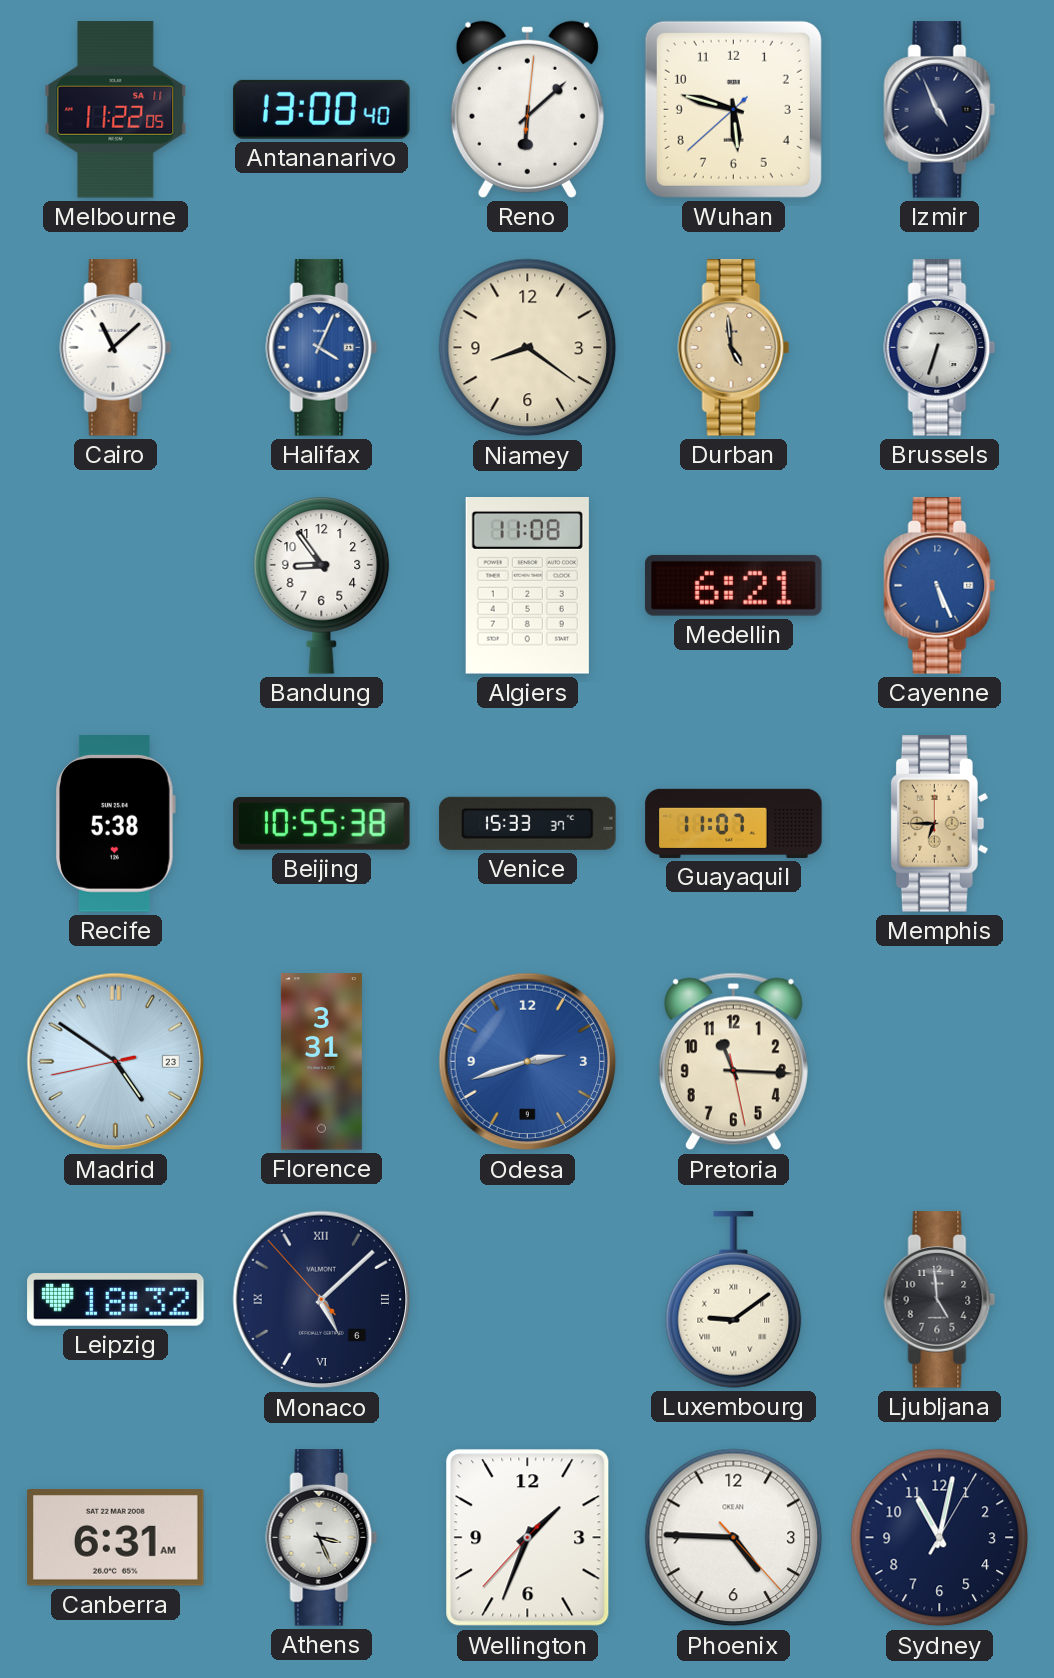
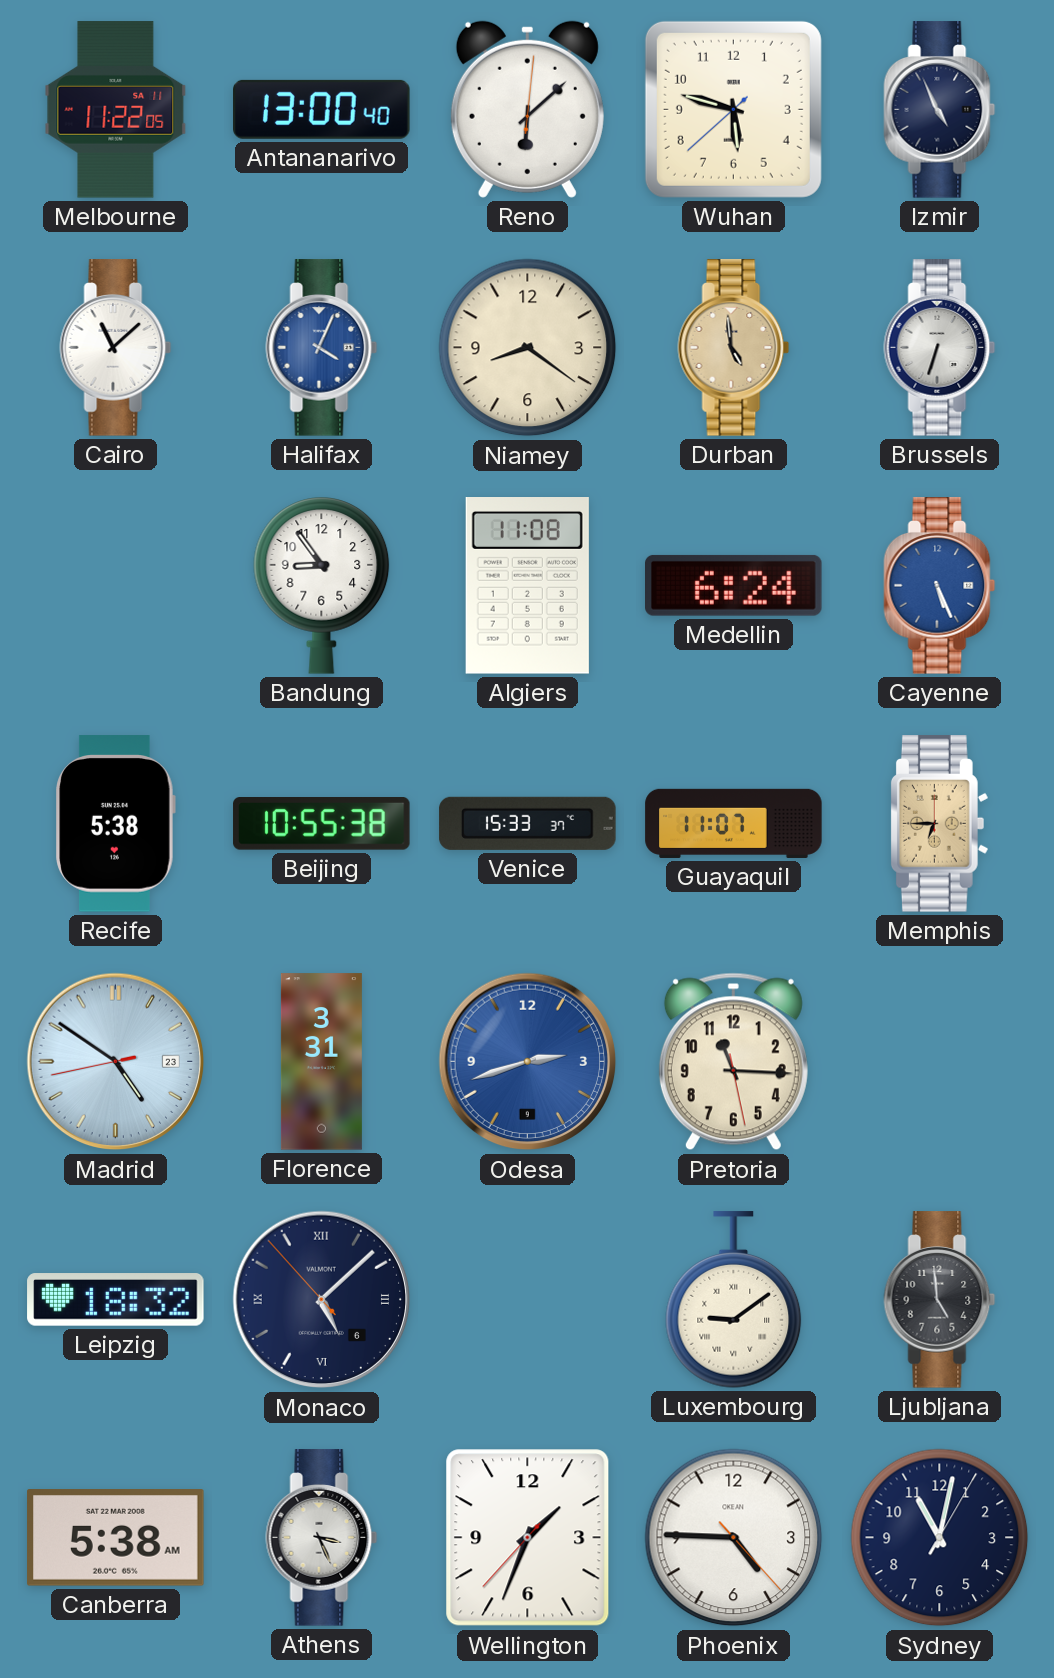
Medellin: 6:21 -> 6:24 (734, 585)
Canberra: 6:31 -> 5:38 (116, 1538)
